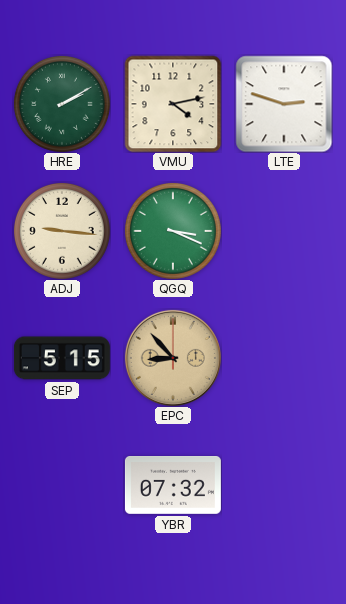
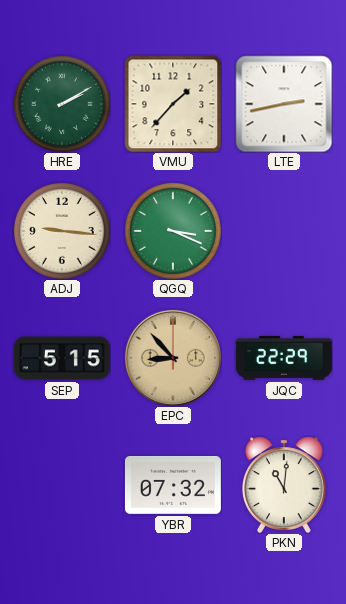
VMU: 4:13 -> 1:37 (173, 104)
LTE: 2:48 -> 2:43 (284, 104)
JQC: none -> 22:29 (284, 358)
PKN: none -> 11:01 (285, 485)
